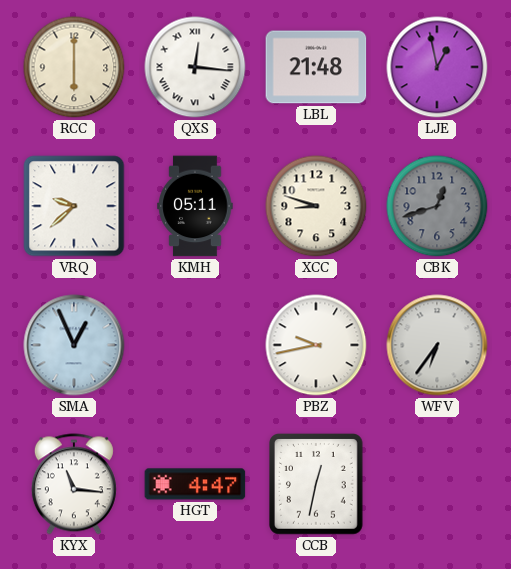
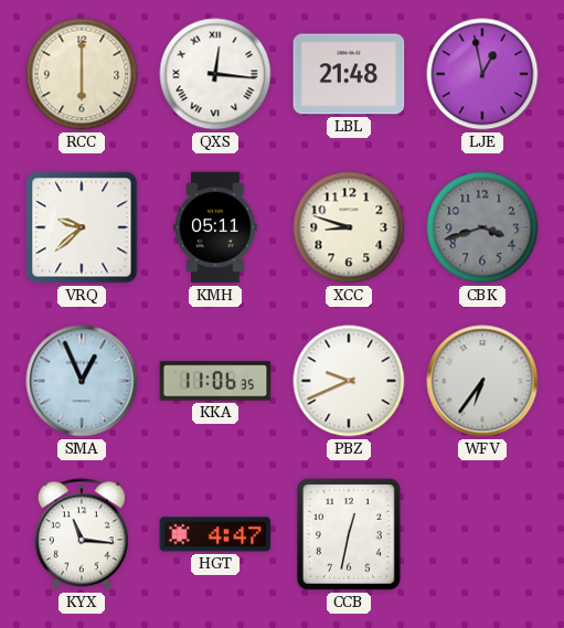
CBK: 12:42 -> 3:42 (482, 227)
KKA: none -> 11:06 (215, 381)
PBZ: 9:43 -> 9:41 (349, 381)
